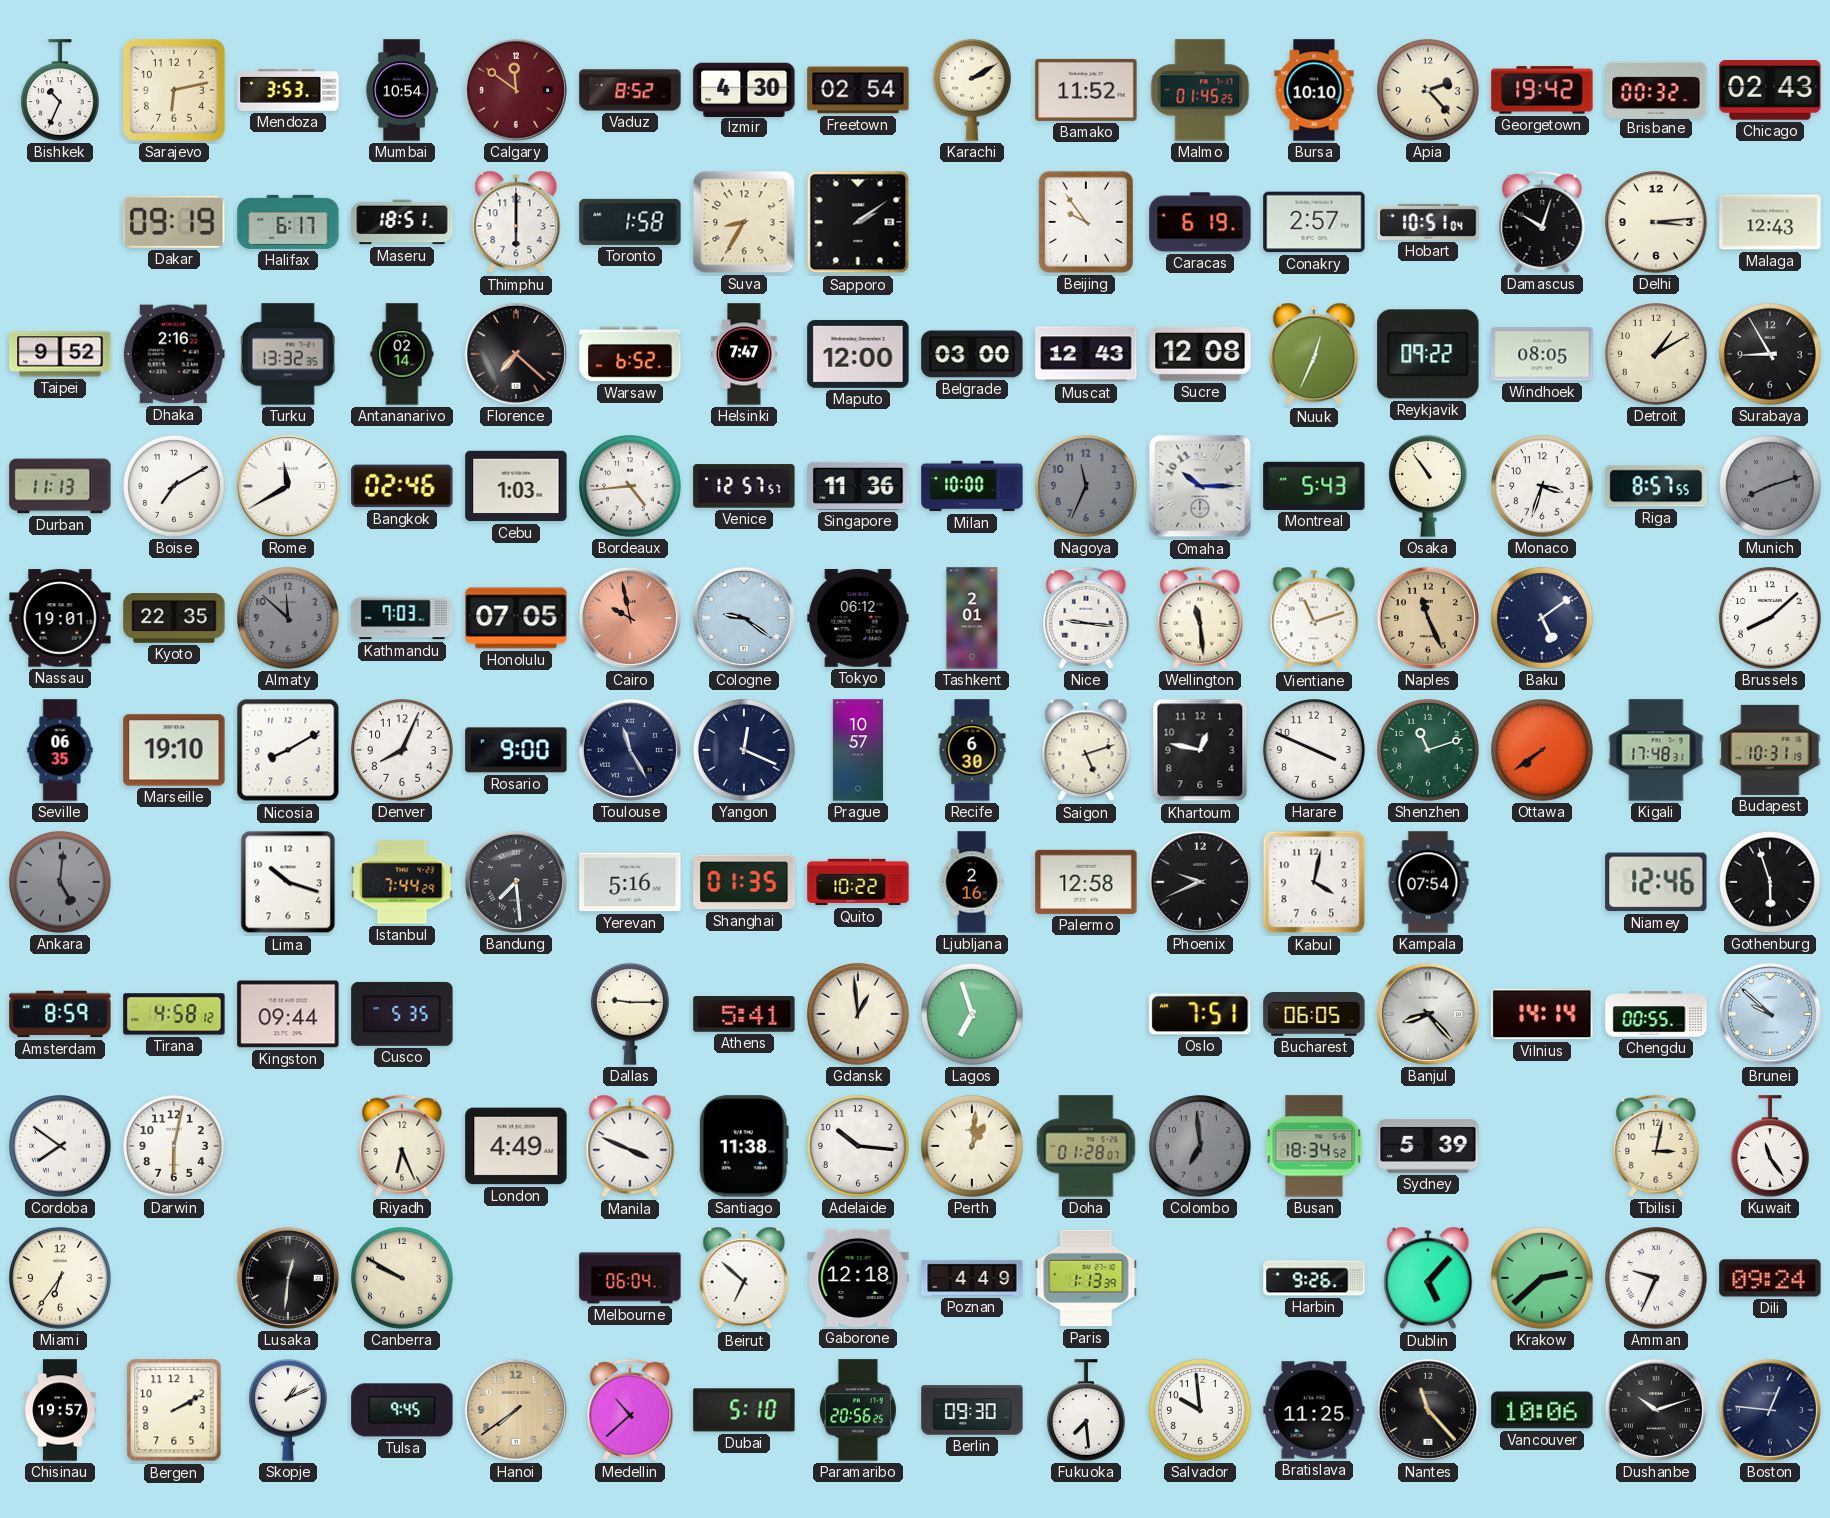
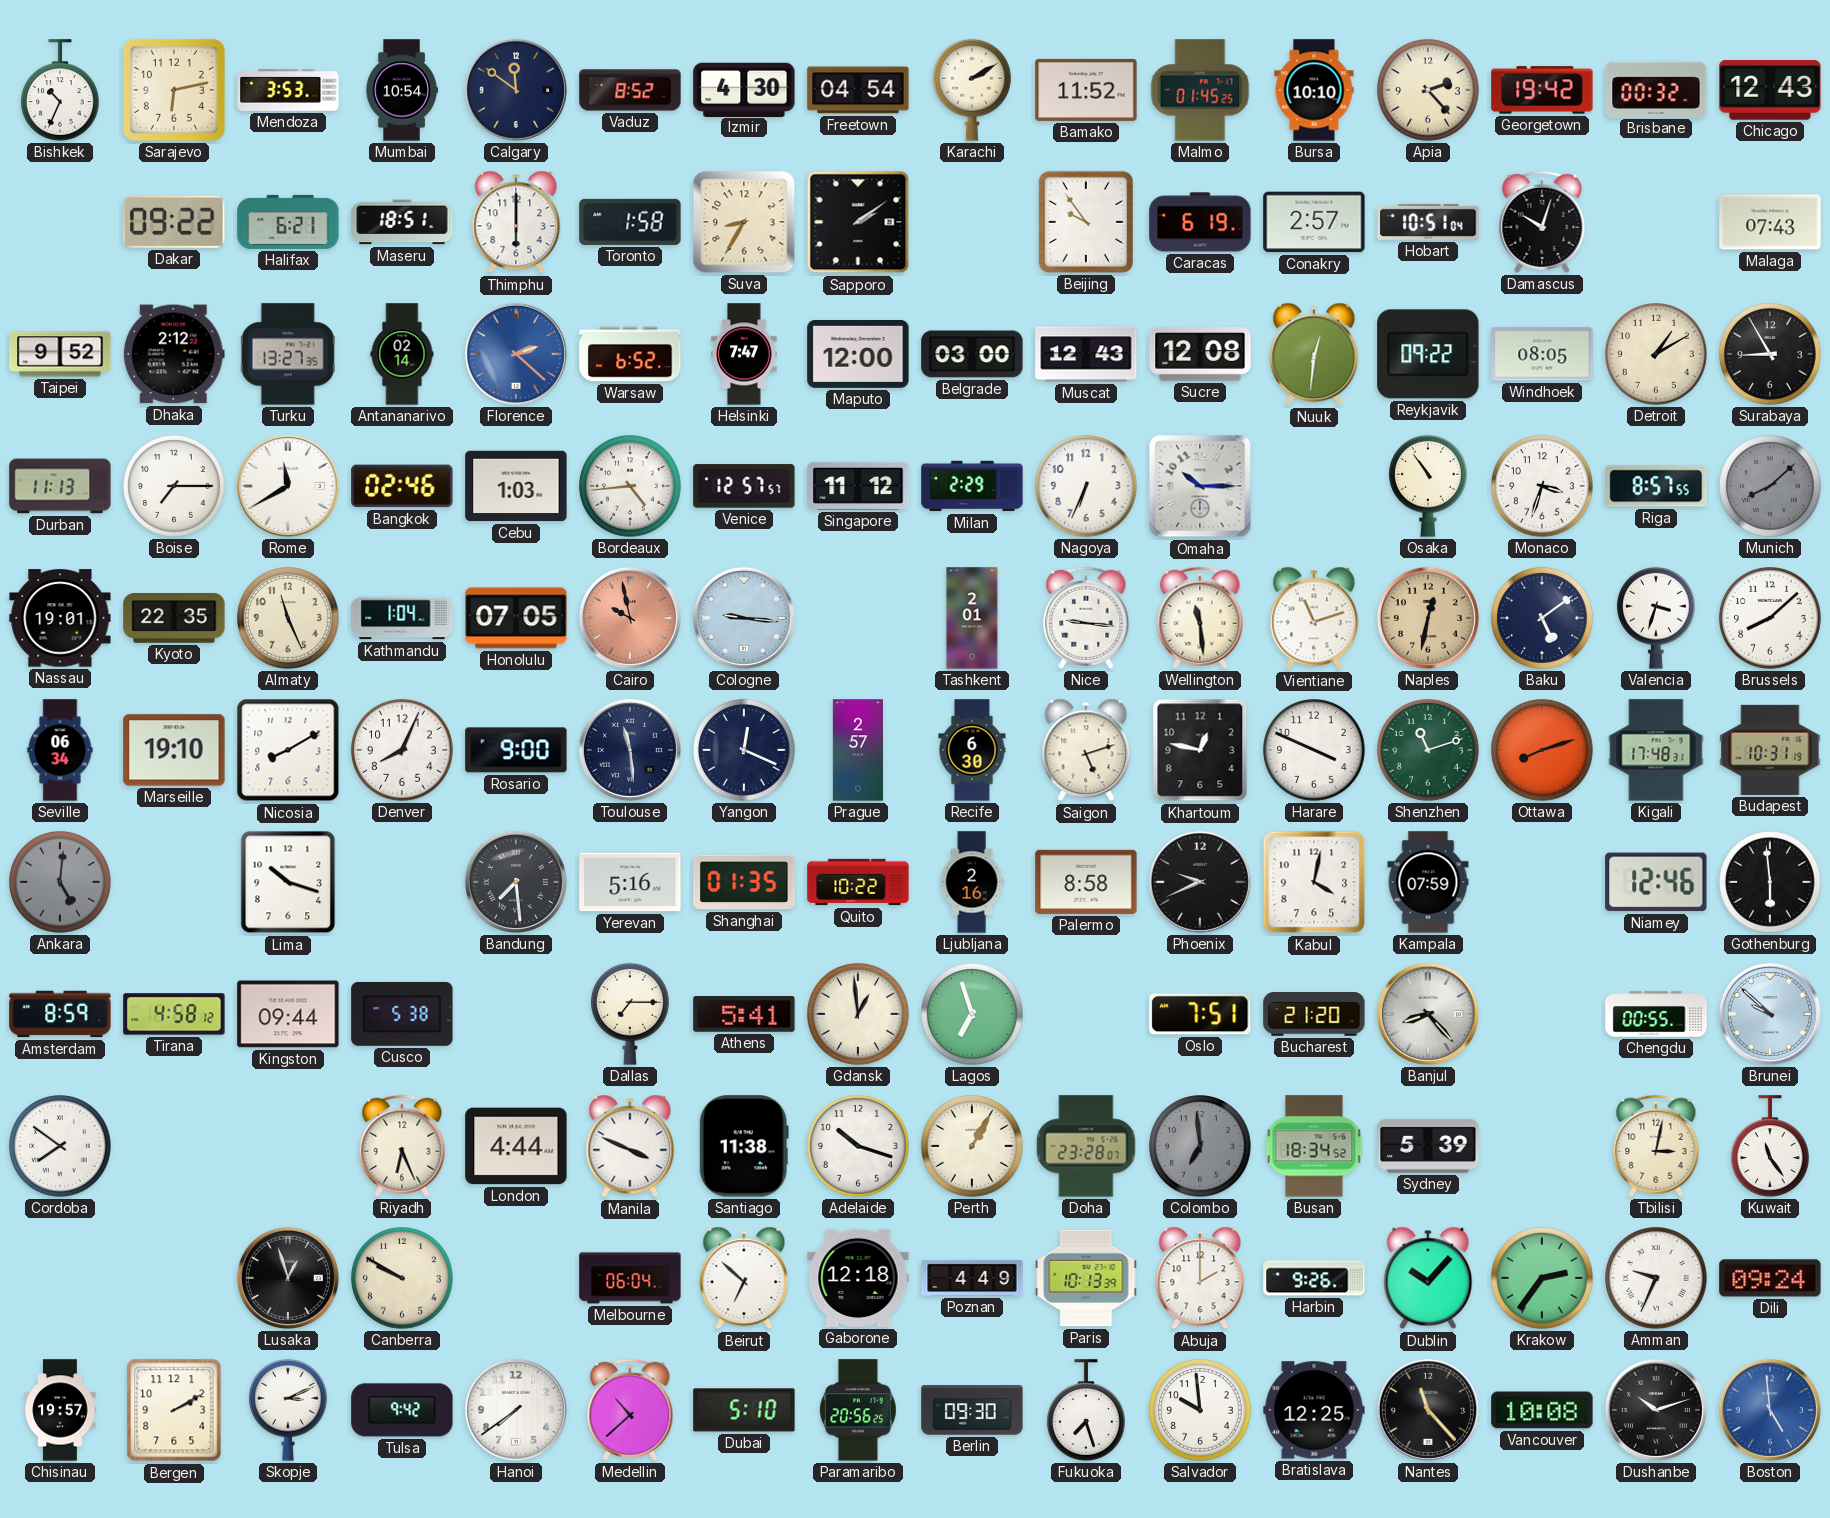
Calgary dial: burgundy -> navy (516, 90)
Freetown: 02:54 -> 04:54 (858, 90)
Chicago: 02:43 -> 12:43 (1770, 91)
Dakar: 09:19 -> 09:22 (174, 222)
Halifax: 6:17 -> 6:21 (288, 222)
Delhi: 3:14 -> none (1656, 222)
Malaga: 12:43 -> 07:43 (1770, 222)
Dhaka: 2:16 -> 2:12 (174, 354)
Turku: 13:32 -> 13:27 (288, 354)
Florence: 7:22 -> 2:22 (516, 354)
Florence dial: black -> blue (516, 354)
Nuuk: 12:34 -> 12:31 (1314, 354)
Boise: 7:10 -> 7:15 (174, 486)
Singapore: 11:36 -> 11:12 (858, 486)
Milan: 10:00 -> 2:29 (972, 486)
Nagoya: 11:34 -> 6:34 (1086, 486)
Nagoya dial: grey -> white (1086, 486)
Montreal: 5:43 -> none (1314, 486)
Munich: 8:12 -> 8:08 (1770, 486)
Almaty: 11:52 -> 11:26 (288, 618)
Almaty dial: grey -> cream (288, 618)
Kathmandu: 7:03 -> 1:04 (402, 618)
Cologne: 9:21 -> 9:16 (744, 618)
Tokyo: 06:12 -> none (858, 619)
Naples: 11:26 -> 12:32 (1428, 618)
Valencia: none -> 3:33 (1657, 618)
Seville: 06:35 -> 06:34 (60, 750)
Toulouse: 11:25 -> 11:29 (630, 750)
Prague: 10:57 -> 2:57 (858, 750)
Ottawa: 7:39 -> 8:12 (1542, 750)
Istanbul: 7:44 -> none (402, 882)
Palermo: 12:58 -> 8:58 (1086, 882)
Kampala: 07:54 -> 07:59 (1428, 882)
Gothenburg: 5:57 -> 5:59 (1770, 882)
Cusco: 5:35 -> 5:38 (402, 1014)
Dallas: 9:15 -> 7:15 (631, 1014)
Bucharest: 06:05 -> 21:20 (1314, 1015)
Vilnius: 14:14 -> none (1542, 1014)
Darwin: 6:02 -> none (174, 1146)
London: 4:49 -> 4:44 (516, 1146)
Adelaide: 10:16 -> 10:18 (858, 1146)
Perth: 1:01 -> 1:05 (972, 1146)
Doha: 01:28 -> 23:28 (1086, 1146)
Miami: 6:36 -> none (60, 1278)
Lusaka: 12:31 -> 12:57 (288, 1278)
Paris: 1:13 -> 10:13 (1086, 1278)
Abuja: none -> 2:00 (1200, 1278)
Dublin: 5:07 -> 10:07 (1428, 1278)
Krakow: 2:38 -> 2:36 (1542, 1278)
Skopje: 1:11 -> 3:11 (289, 1410)
Tulsa: 9:45 -> 9:42 (402, 1410)
Hanoi dial: champagne -> white (516, 1410)
Fukuoka: 7:29 -> 7:27 (1087, 1410)
Bratislava: 11:25 -> 12:25 (1314, 1410)
Vancouver: 10:06 -> 10:08 (1542, 1410)
Boston: 12:46 -> 4:59 (1770, 1410)
Boston dial: navy -> blue (1770, 1410)
